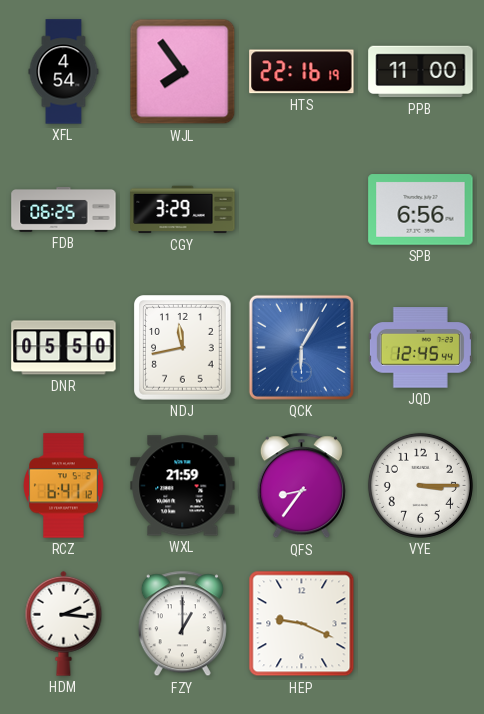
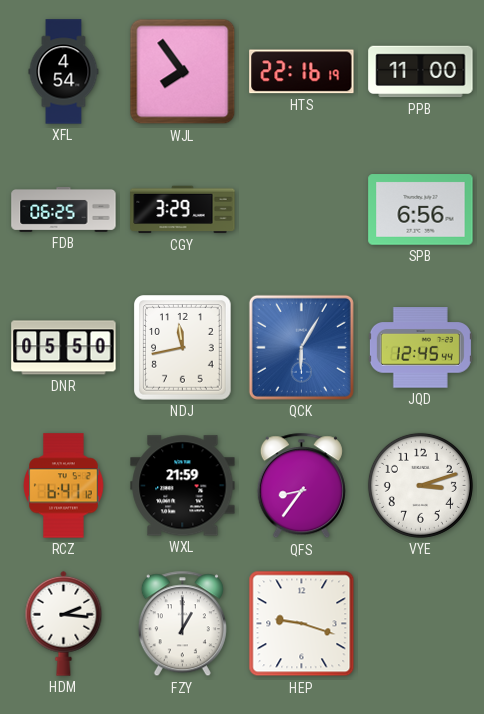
VYE: 3:15 -> 3:12 (420, 485)
HEP: 9:19 -> 9:18 (302, 624)
